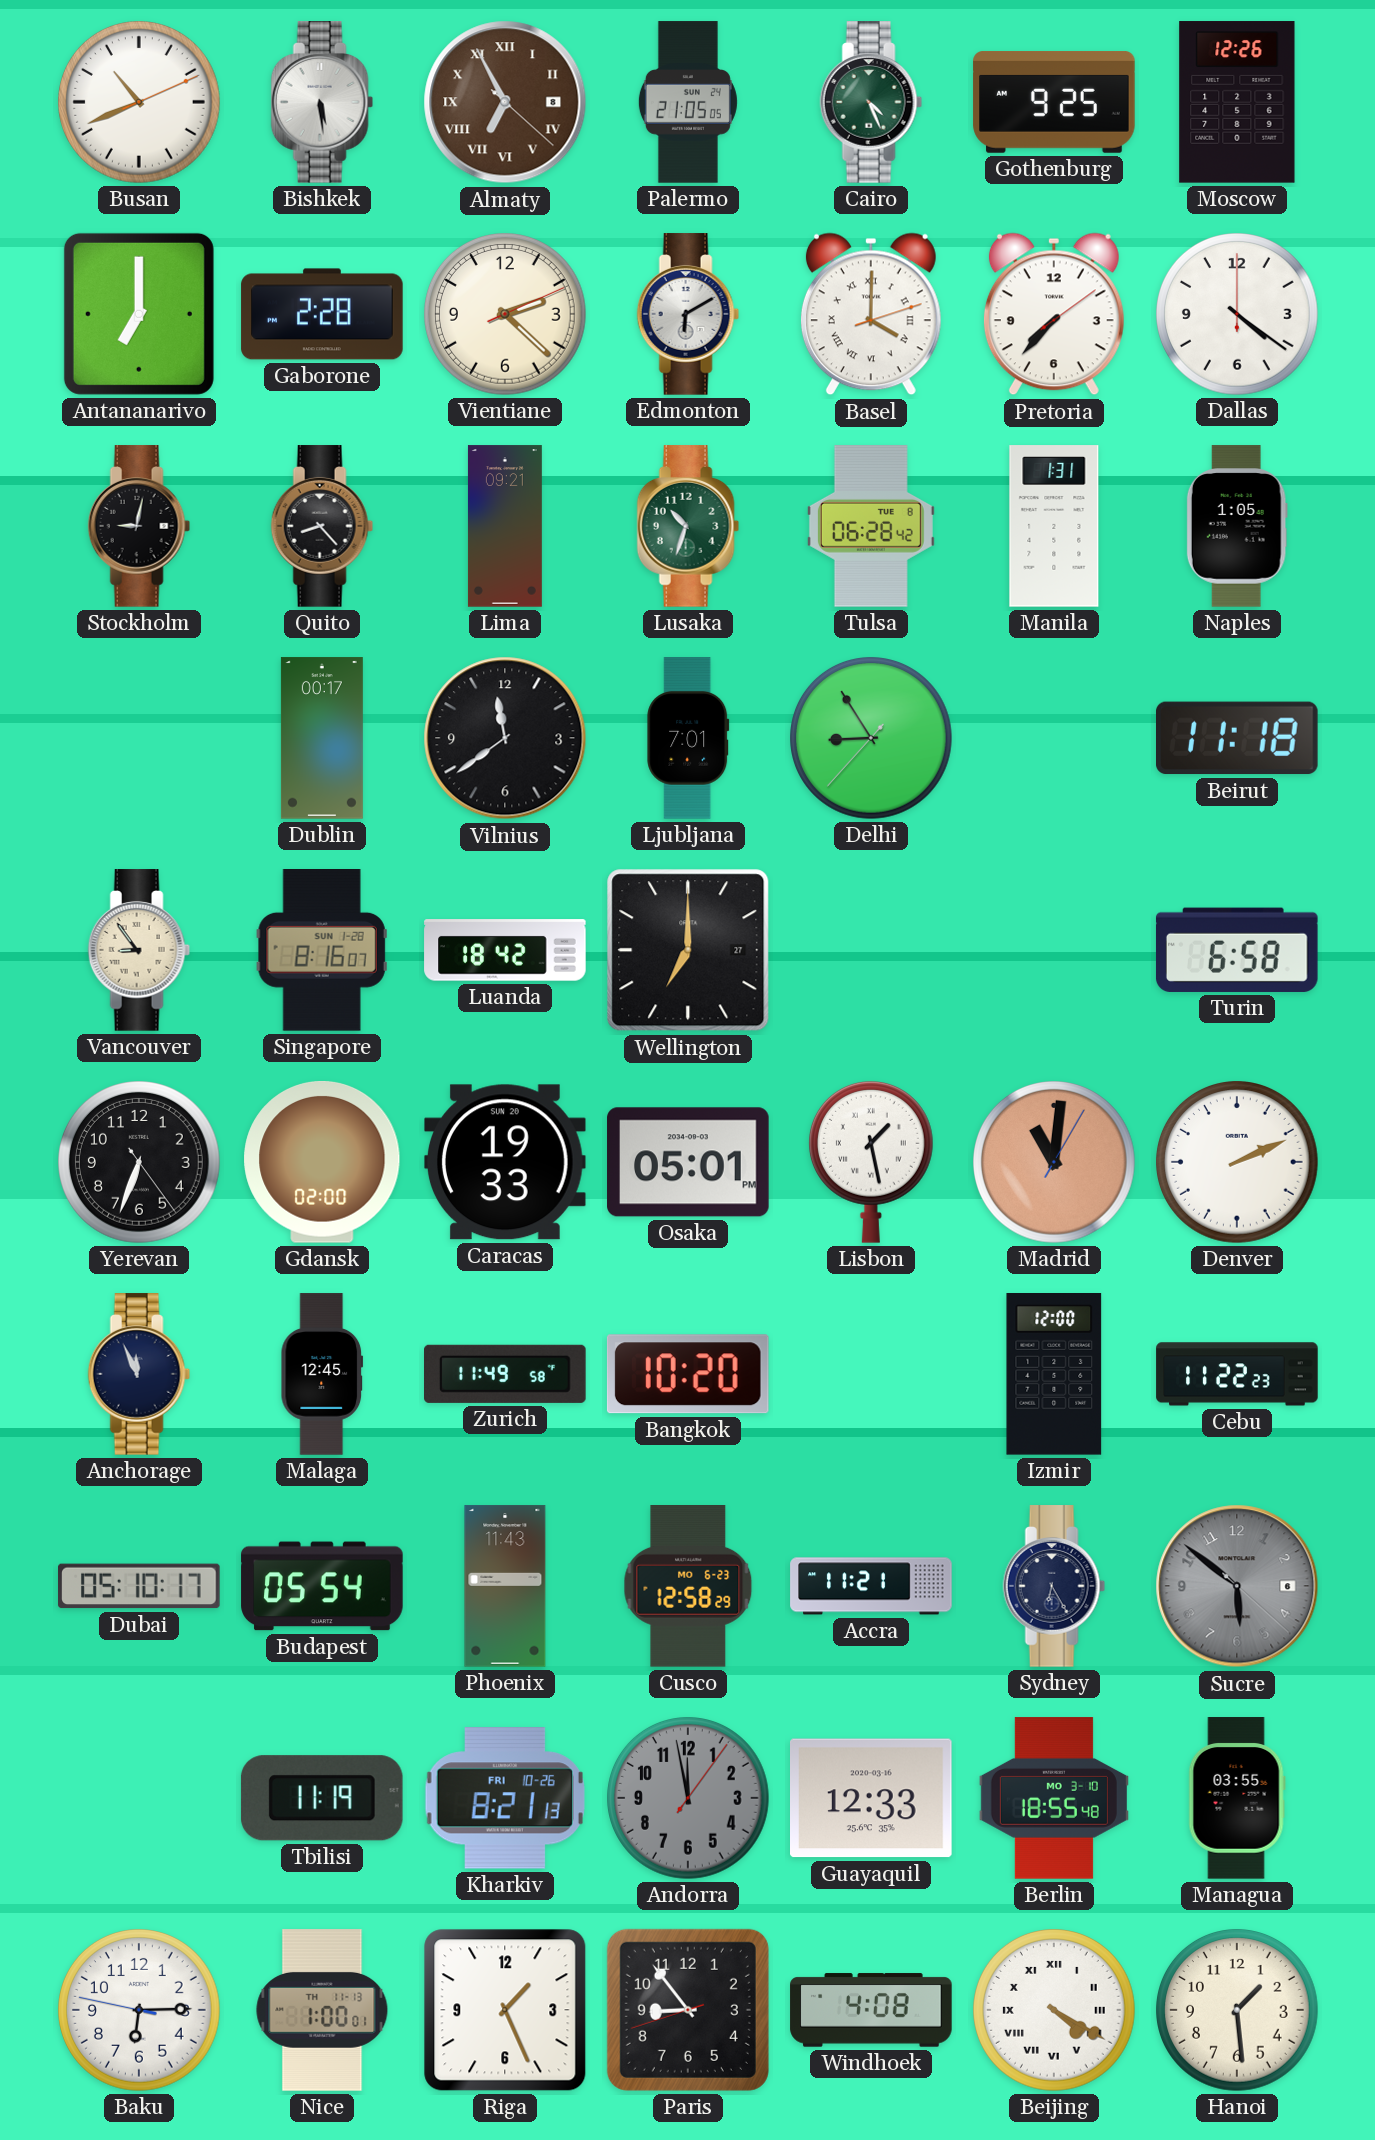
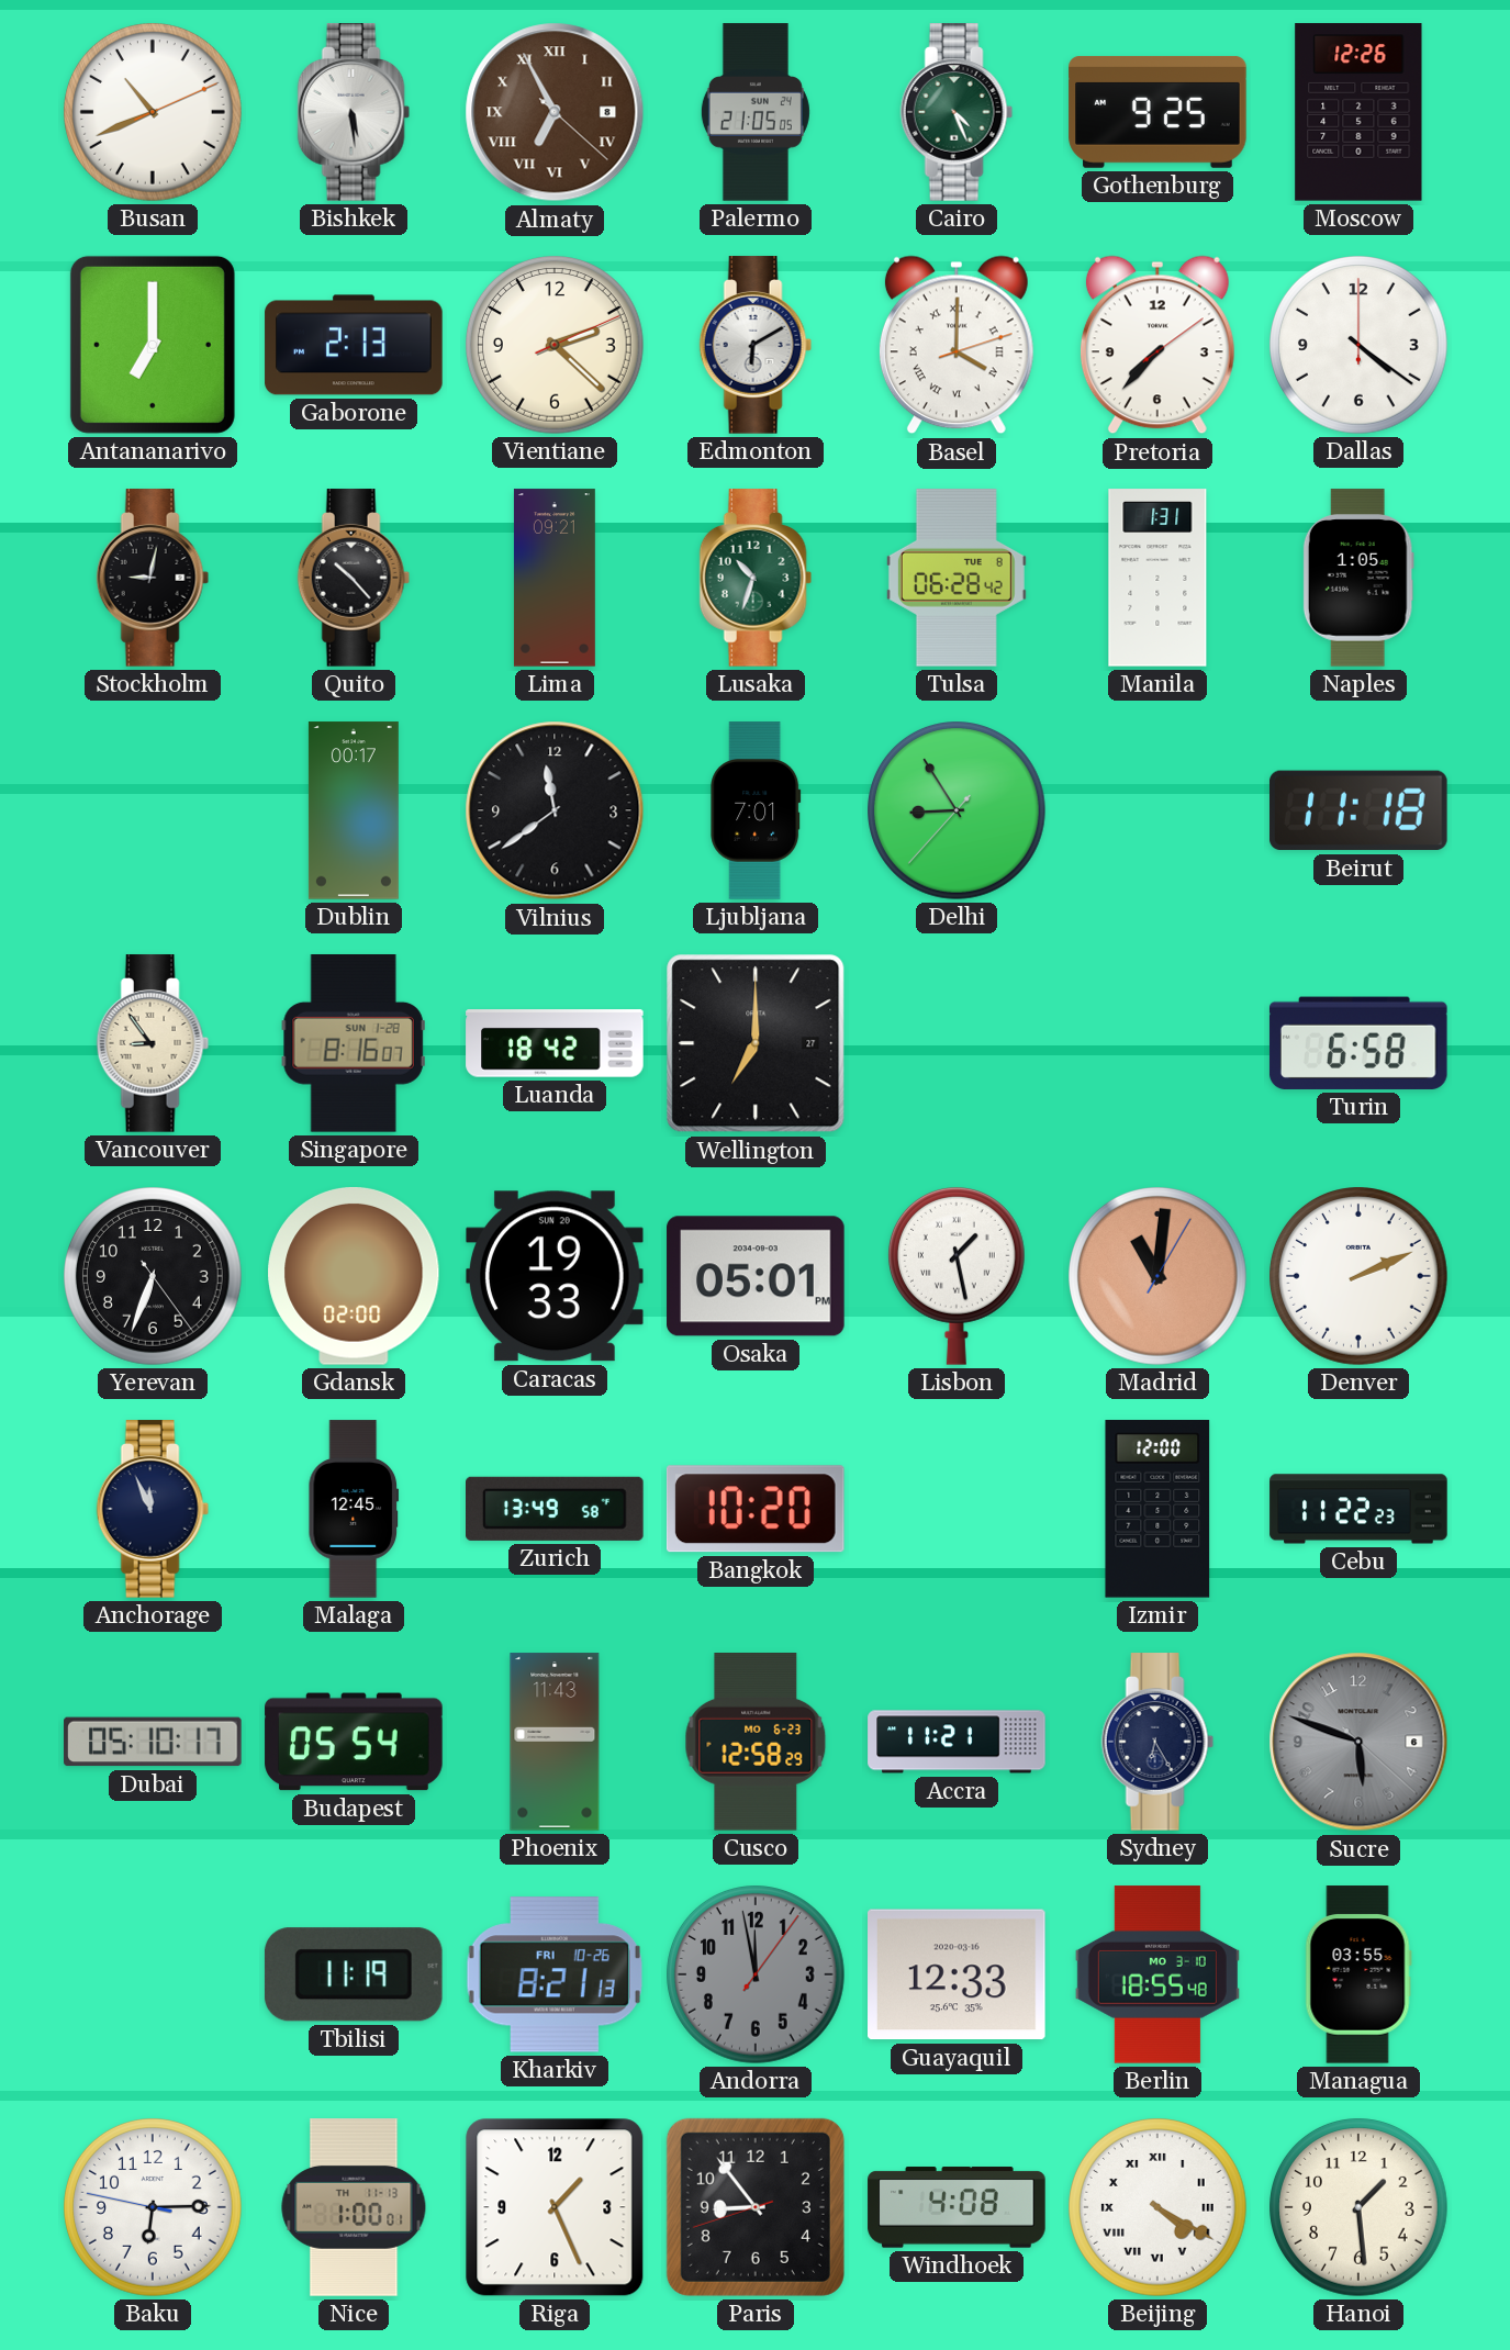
Gaborone: 2:28 -> 2:13 (354, 345)
Quito: 8:23 -> 10:23 (354, 578)
Zurich: 11:49 -> 13:49 (556, 1509)
Sucre: 5:51 -> 5:48 (1358, 1742)
